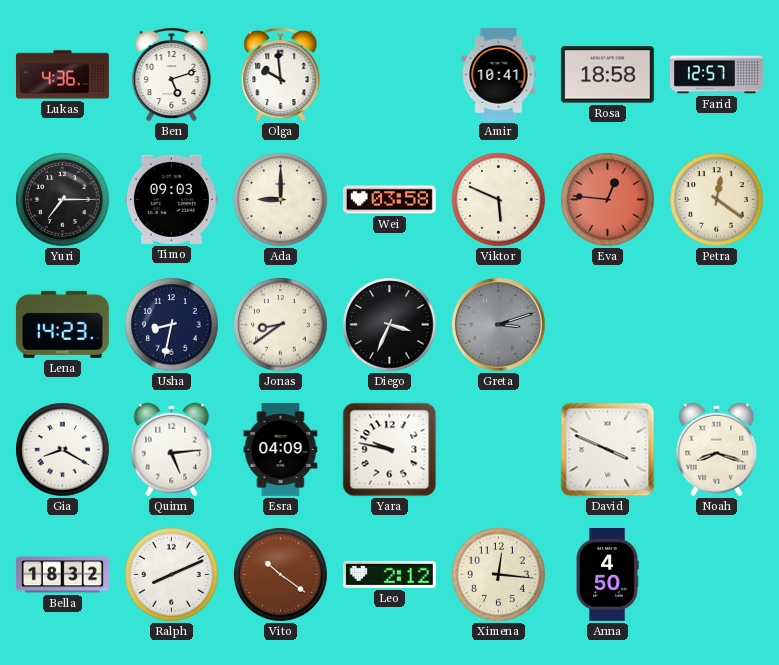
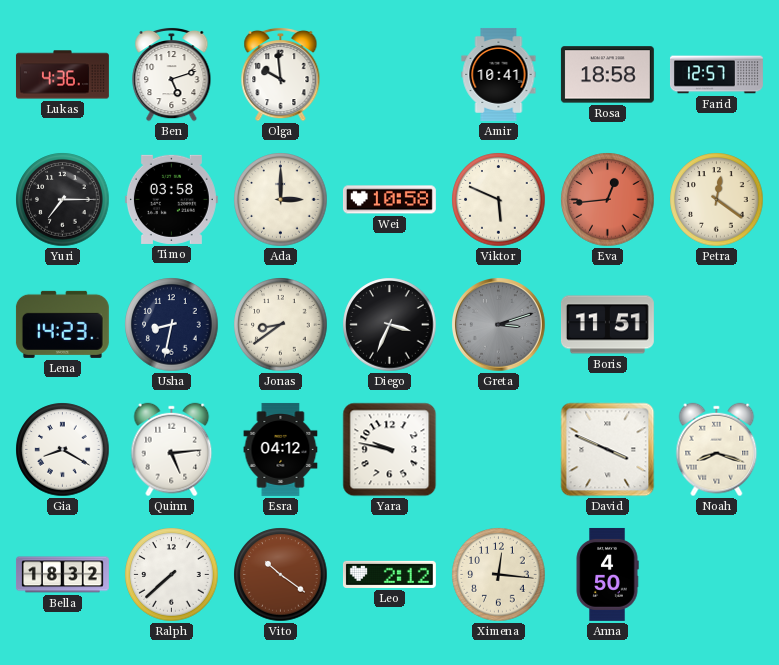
Timo: 09:03 -> 03:58 (171, 199)
Ada: 9:00 -> 3:00 (281, 200)
Wei: 03:58 -> 10:58 (389, 200)
Eva: 12:46 -> 12:44 (608, 200)
Boris: none -> 11:51 (607, 325)
Esra: 04:09 -> 04:12 (281, 449)
Ralph: 8:11 -> 7:38 (172, 575)
